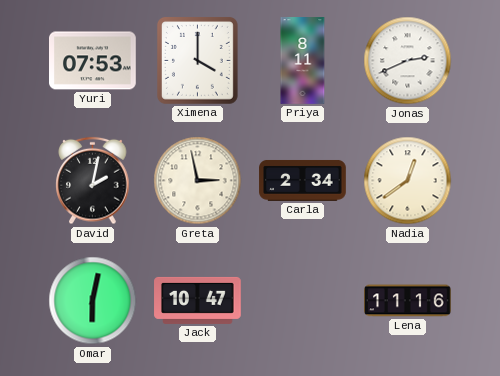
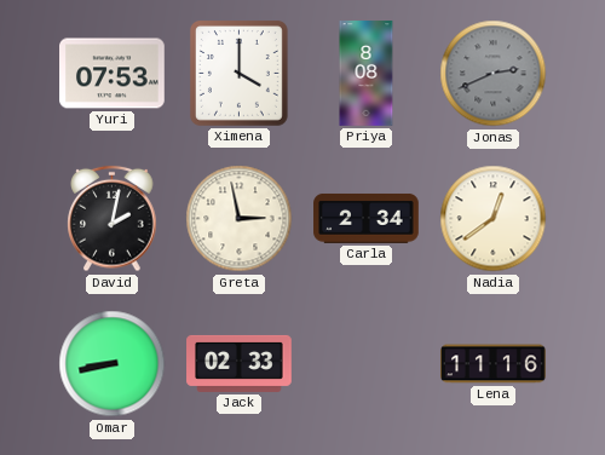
Priya: 8:11 -> 8:08 (367, 74)
Jonas dial: white -> grey (494, 74)
Omar: 6:02 -> 8:43 (113, 364)
Jack: 10:47 -> 02:33 (240, 363)
